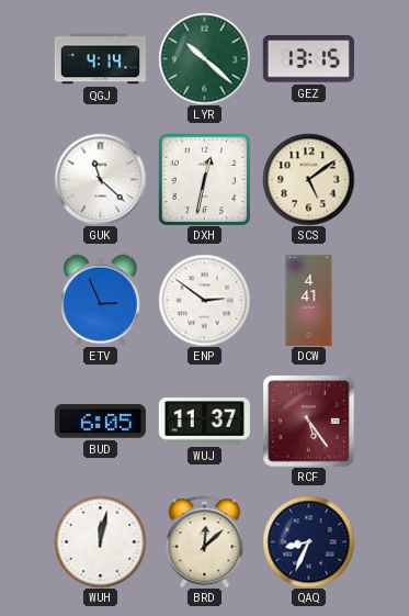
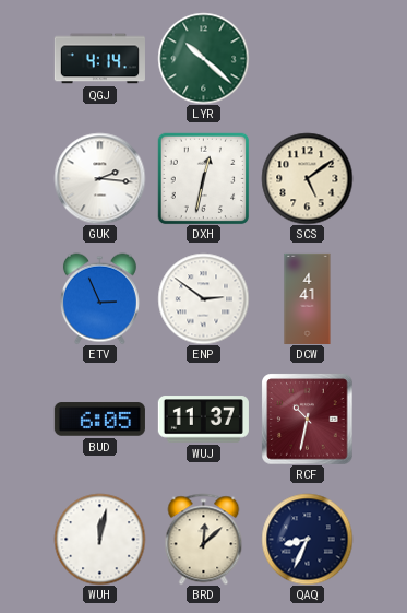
GEZ: 13:15 -> none (308, 59)
GUK: 11:22 -> 2:16 (99, 178)
RCF: 5:24 -> 10:32 (307, 419)
